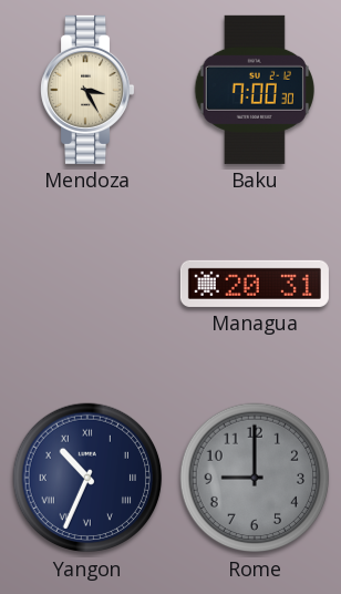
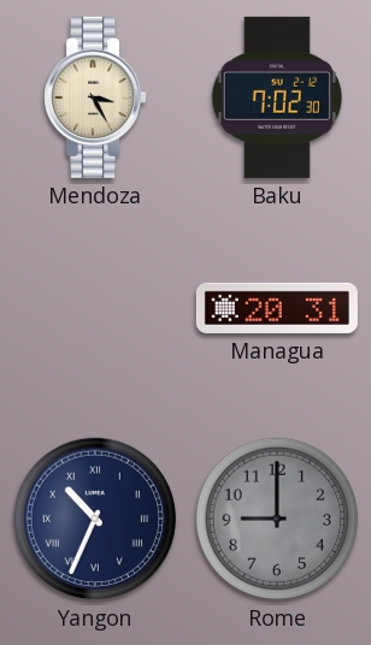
Baku: 7:00 -> 7:02 (277, 97)
